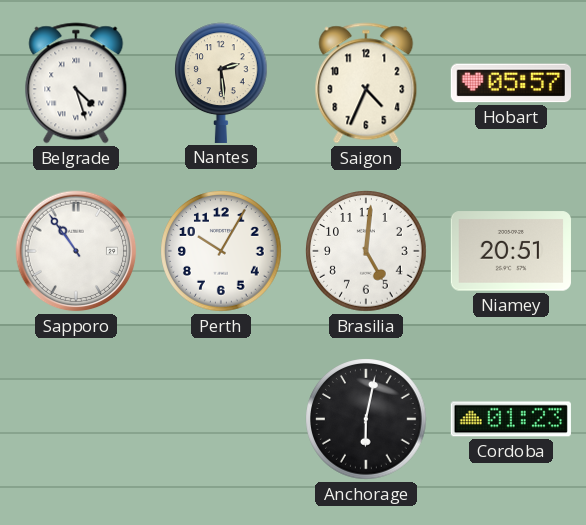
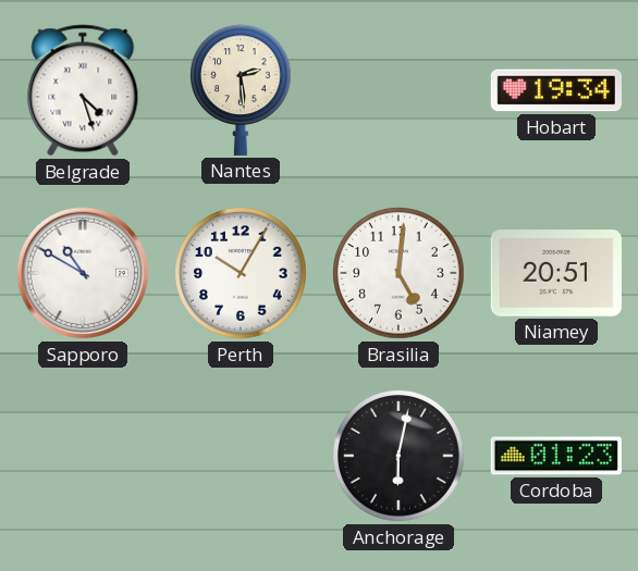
Saigon: 4:34 -> none (366, 83)
Hobart: 05:57 -> 19:34 (556, 90)
Sapporo: 10:54 -> 10:50 (83, 273)
